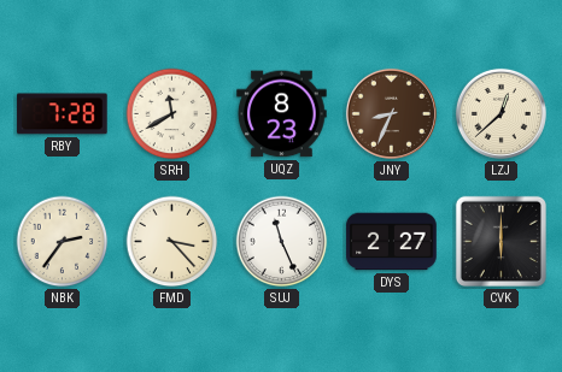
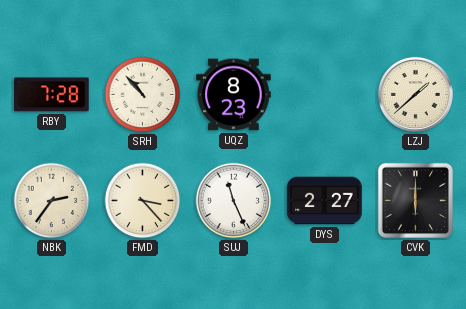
SRH: 11:40 -> 10:53 (143, 95)
JNY: 8:34 -> none (391, 113)
LZJ: 12:38 -> 1:38 (415, 94)
